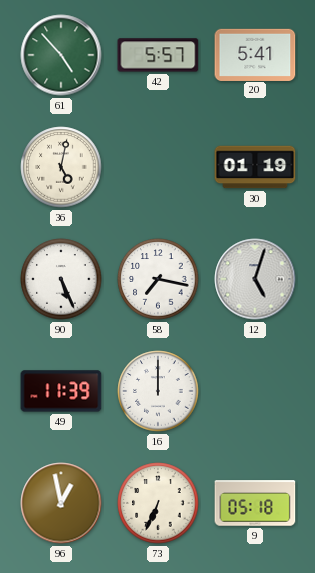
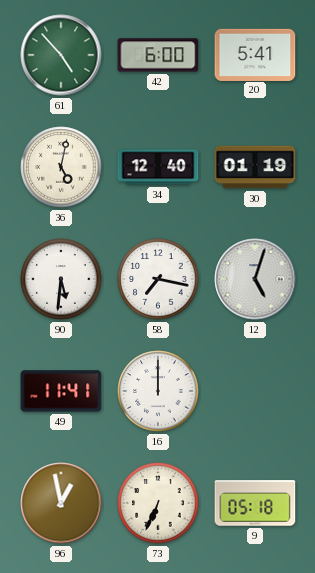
42: 5:57 -> 6:00 (158, 55)
34: none -> 12:40 (158, 167)
90: 5:26 -> 5:31 (61, 279)
49: 11:39 -> 11:41 (61, 391)
